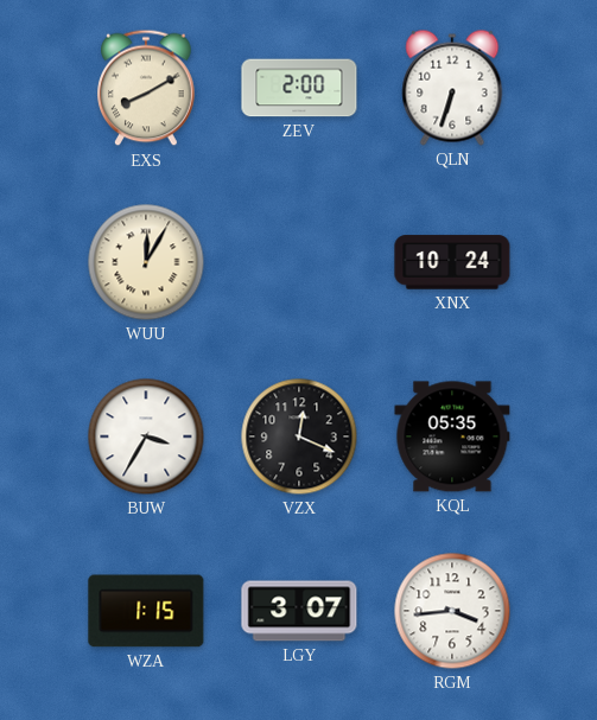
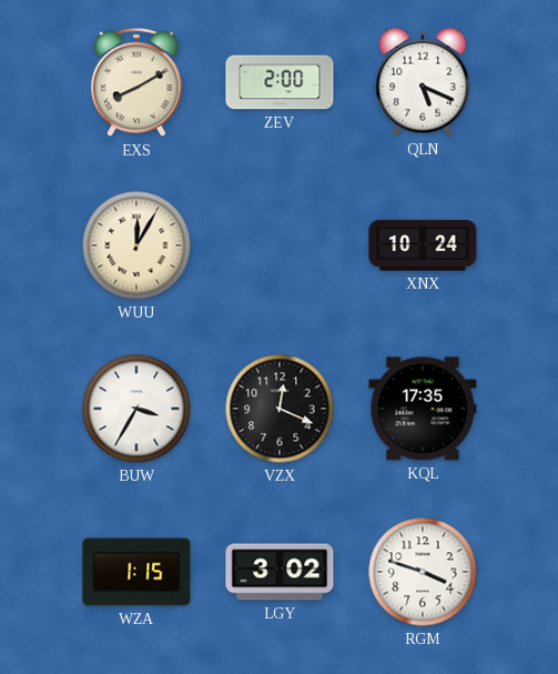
QLN: 6:33 -> 5:19 (423, 82)
KQL: 05:35 -> 17:35 (423, 409)
LGY: 3:07 -> 3:02 (280, 572)
RGM: 3:44 -> 3:48 (423, 572)
